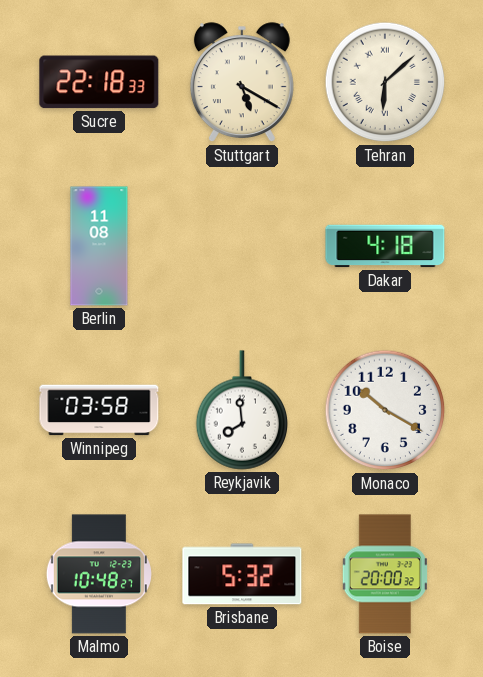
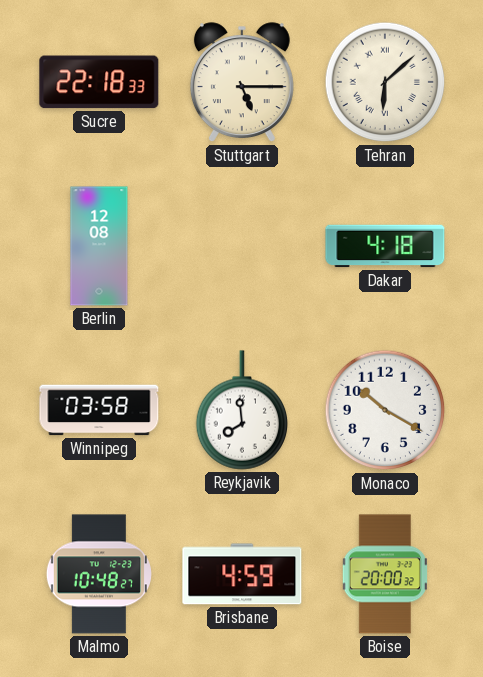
Stuttgart: 5:20 -> 5:15 (242, 83)
Berlin: 11:08 -> 12:08 (99, 246)
Brisbane: 5:32 -> 4:59 (242, 574)
